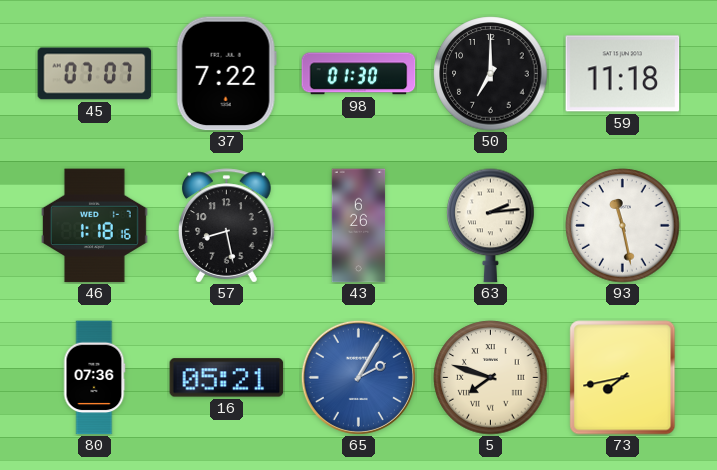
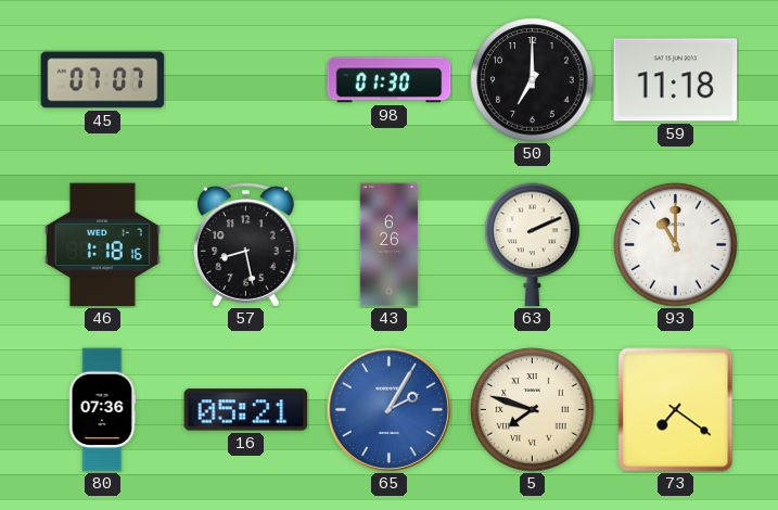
37: 7:22 -> none (226, 74)
63: 2:14 -> 2:11 (533, 245)
93: 11:28 -> 11:00 (676, 245)
73: 7:43 -> 7:21 (676, 410)
